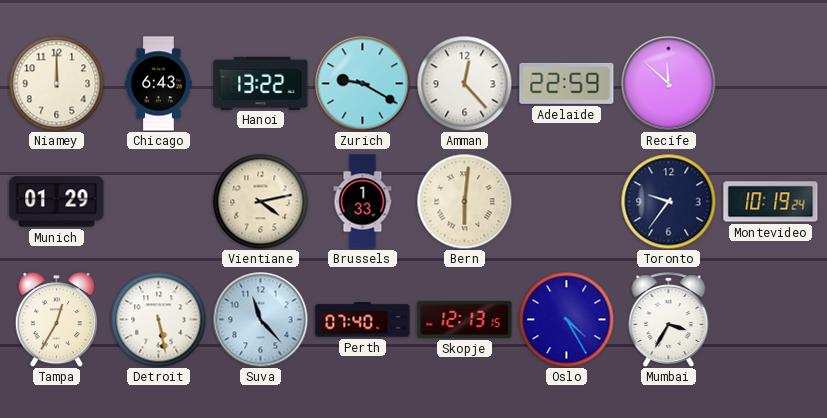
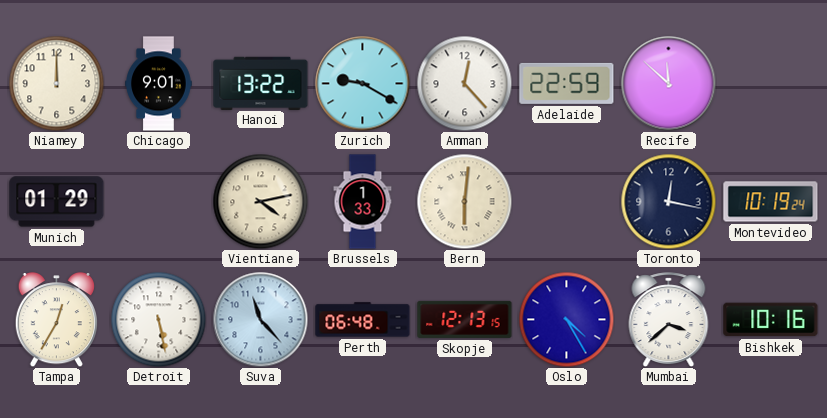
Chicago: 6:43 -> 9:01 (159, 84)
Toronto: 9:36 -> 12:17 (668, 201)
Perth: 07:40 -> 06:48 (363, 320)
Mumbai: 3:35 -> 3:38 (669, 320)
Bishkek: none -> 10:16 (771, 320)
